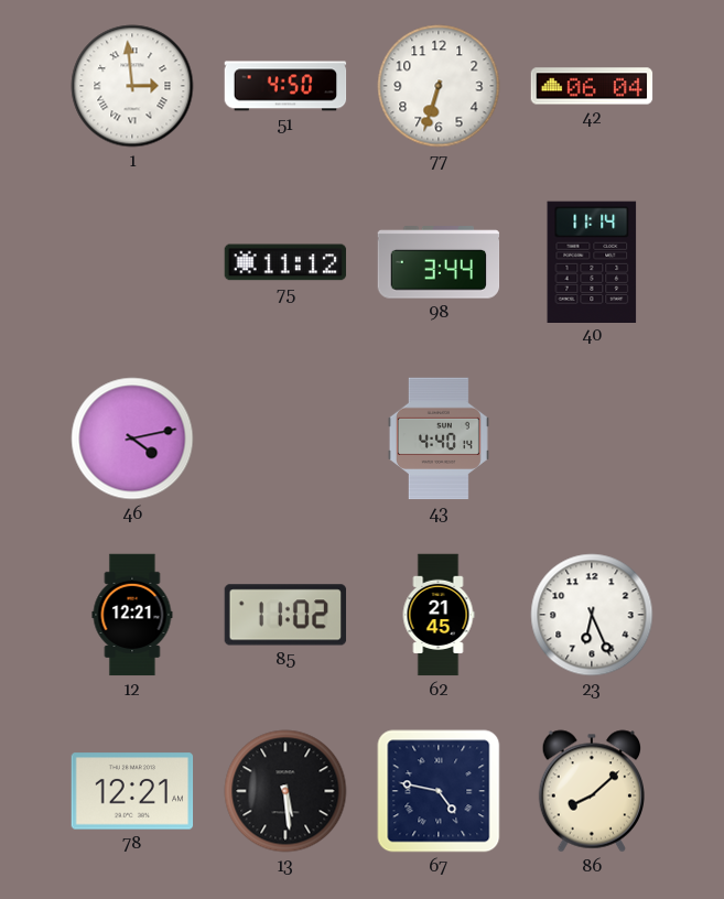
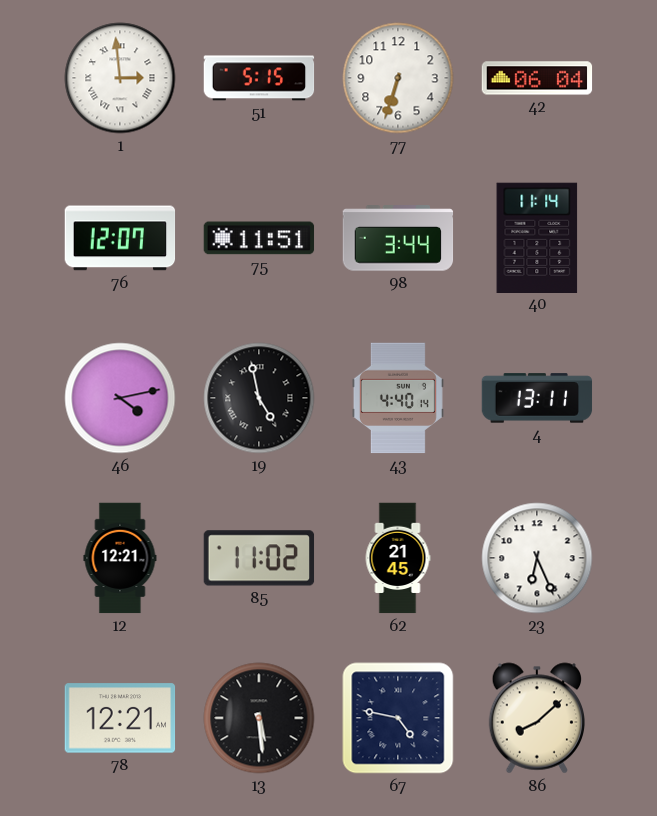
51: 4:50 -> 5:15 (259, 78)
76: none -> 12:07 (120, 238)
75: 11:12 -> 11:51 (259, 238)
19: none -> 4:58 (259, 398)
4: none -> 13:11 (537, 398)
